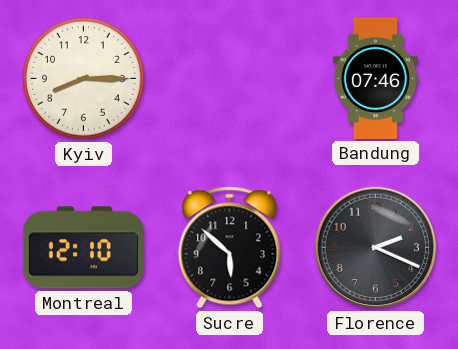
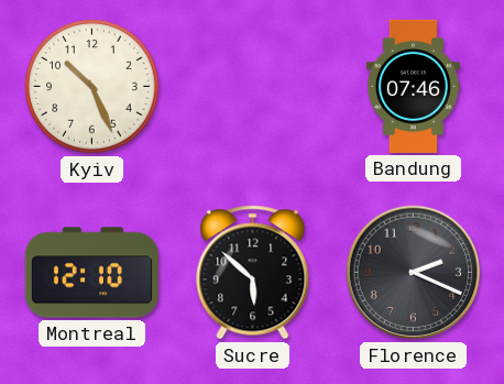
Kyiv: 8:15 -> 10:26 (92, 87)
